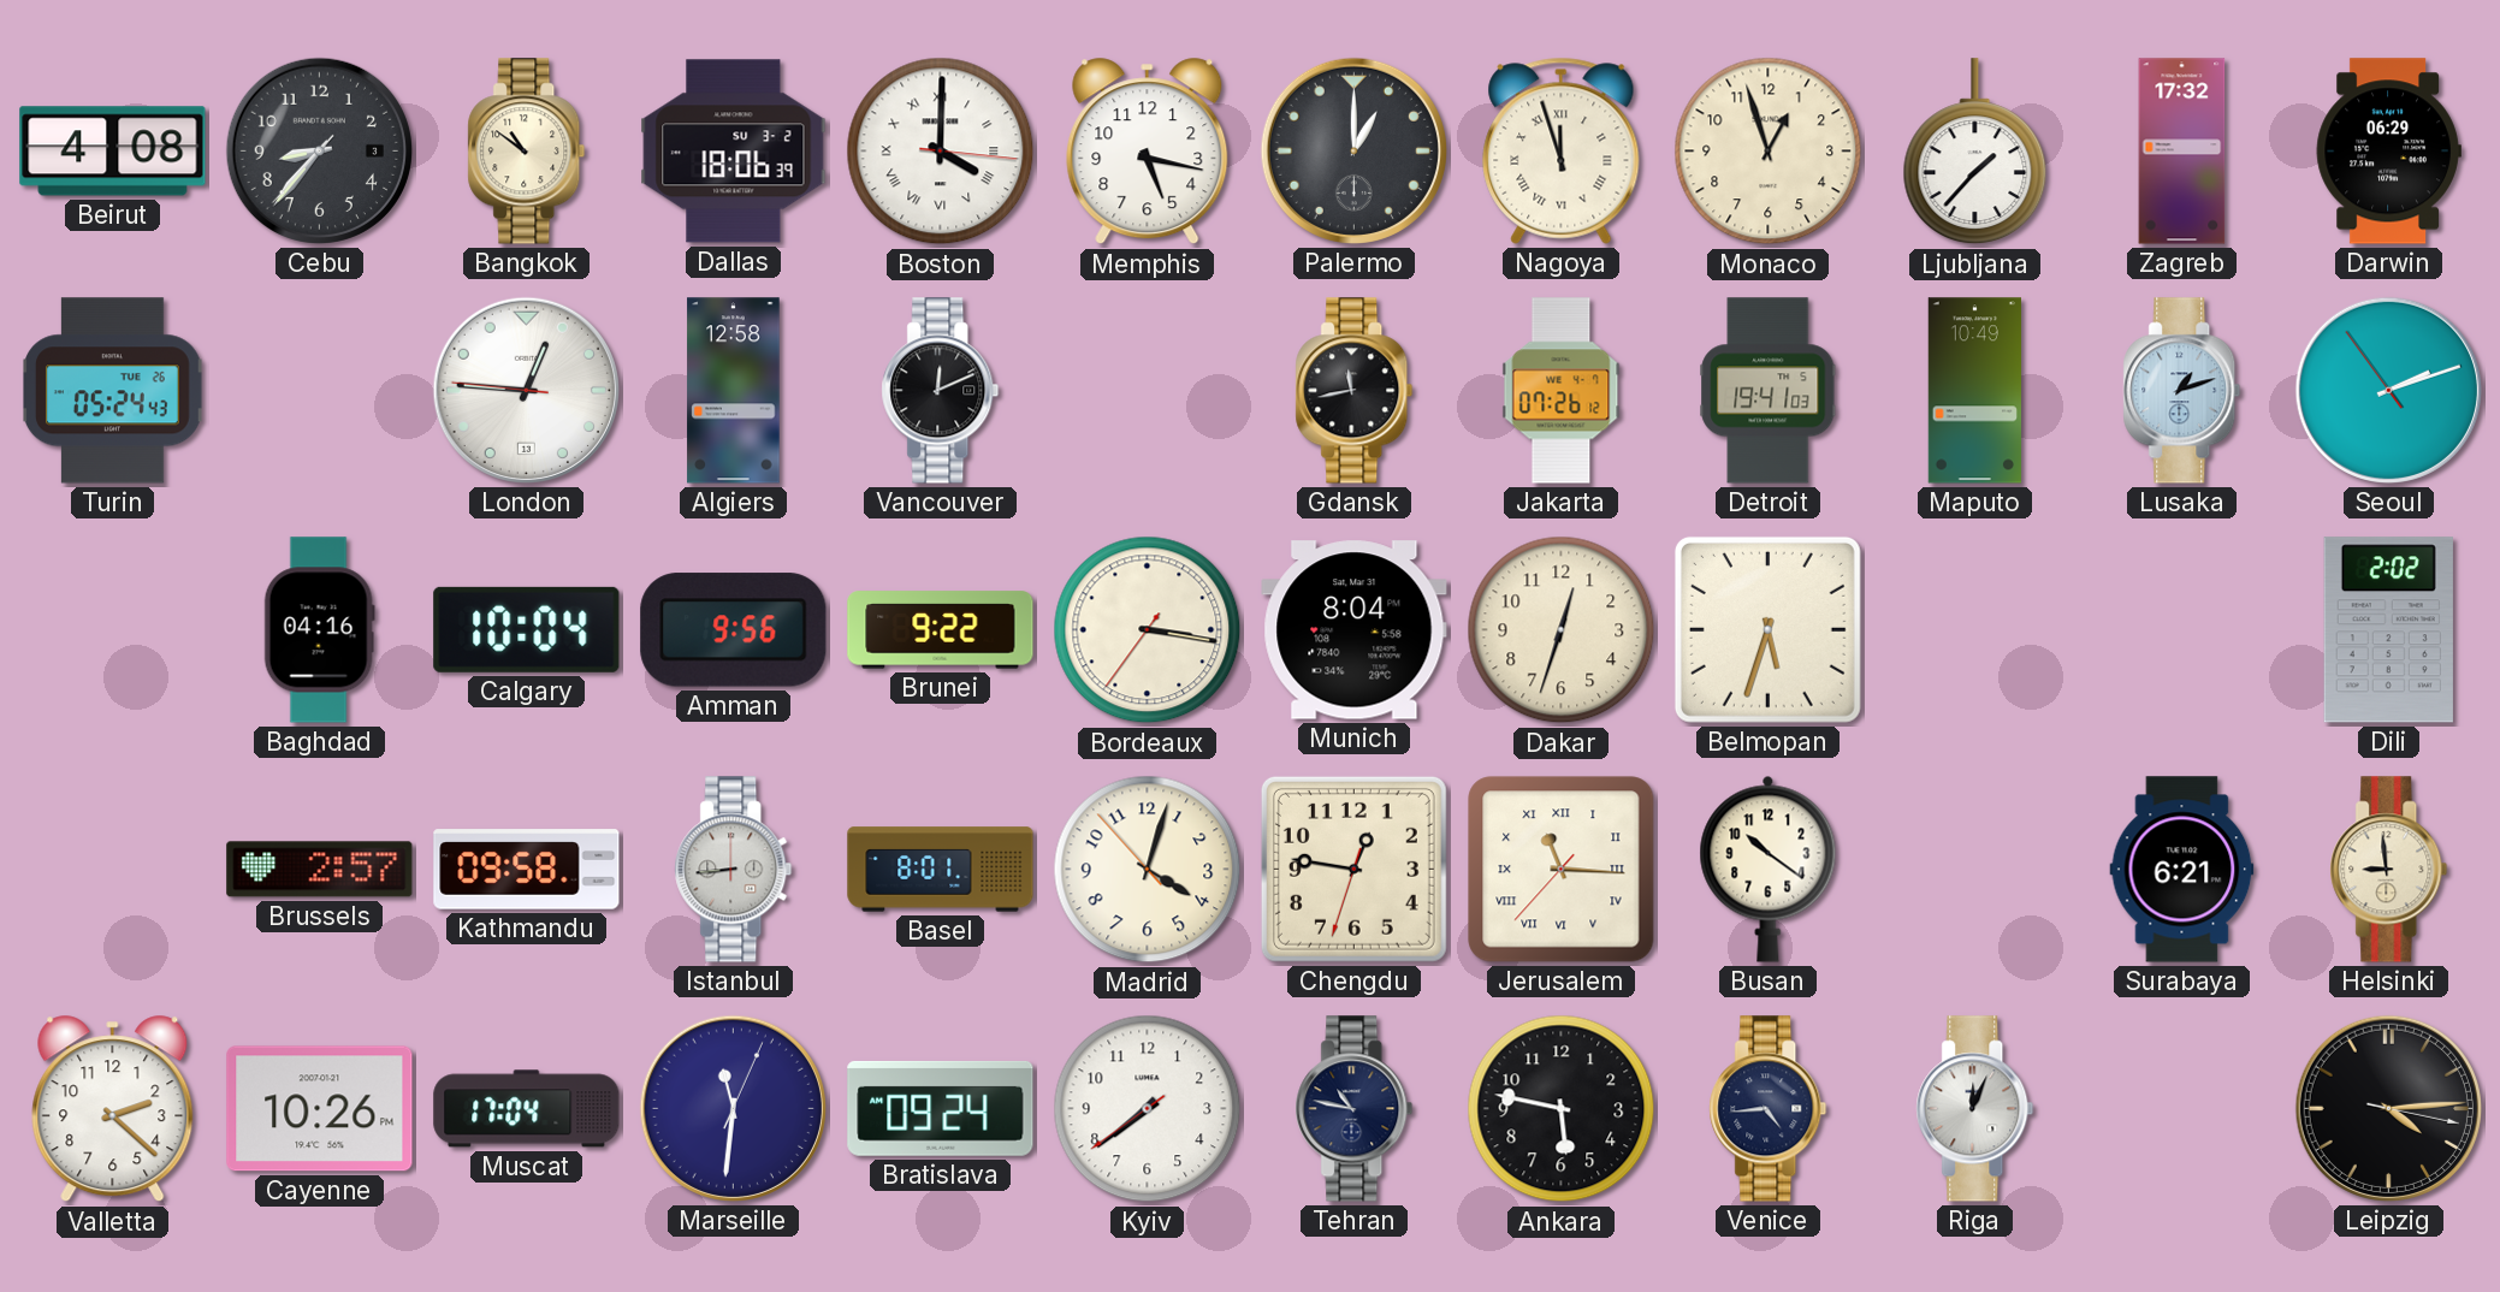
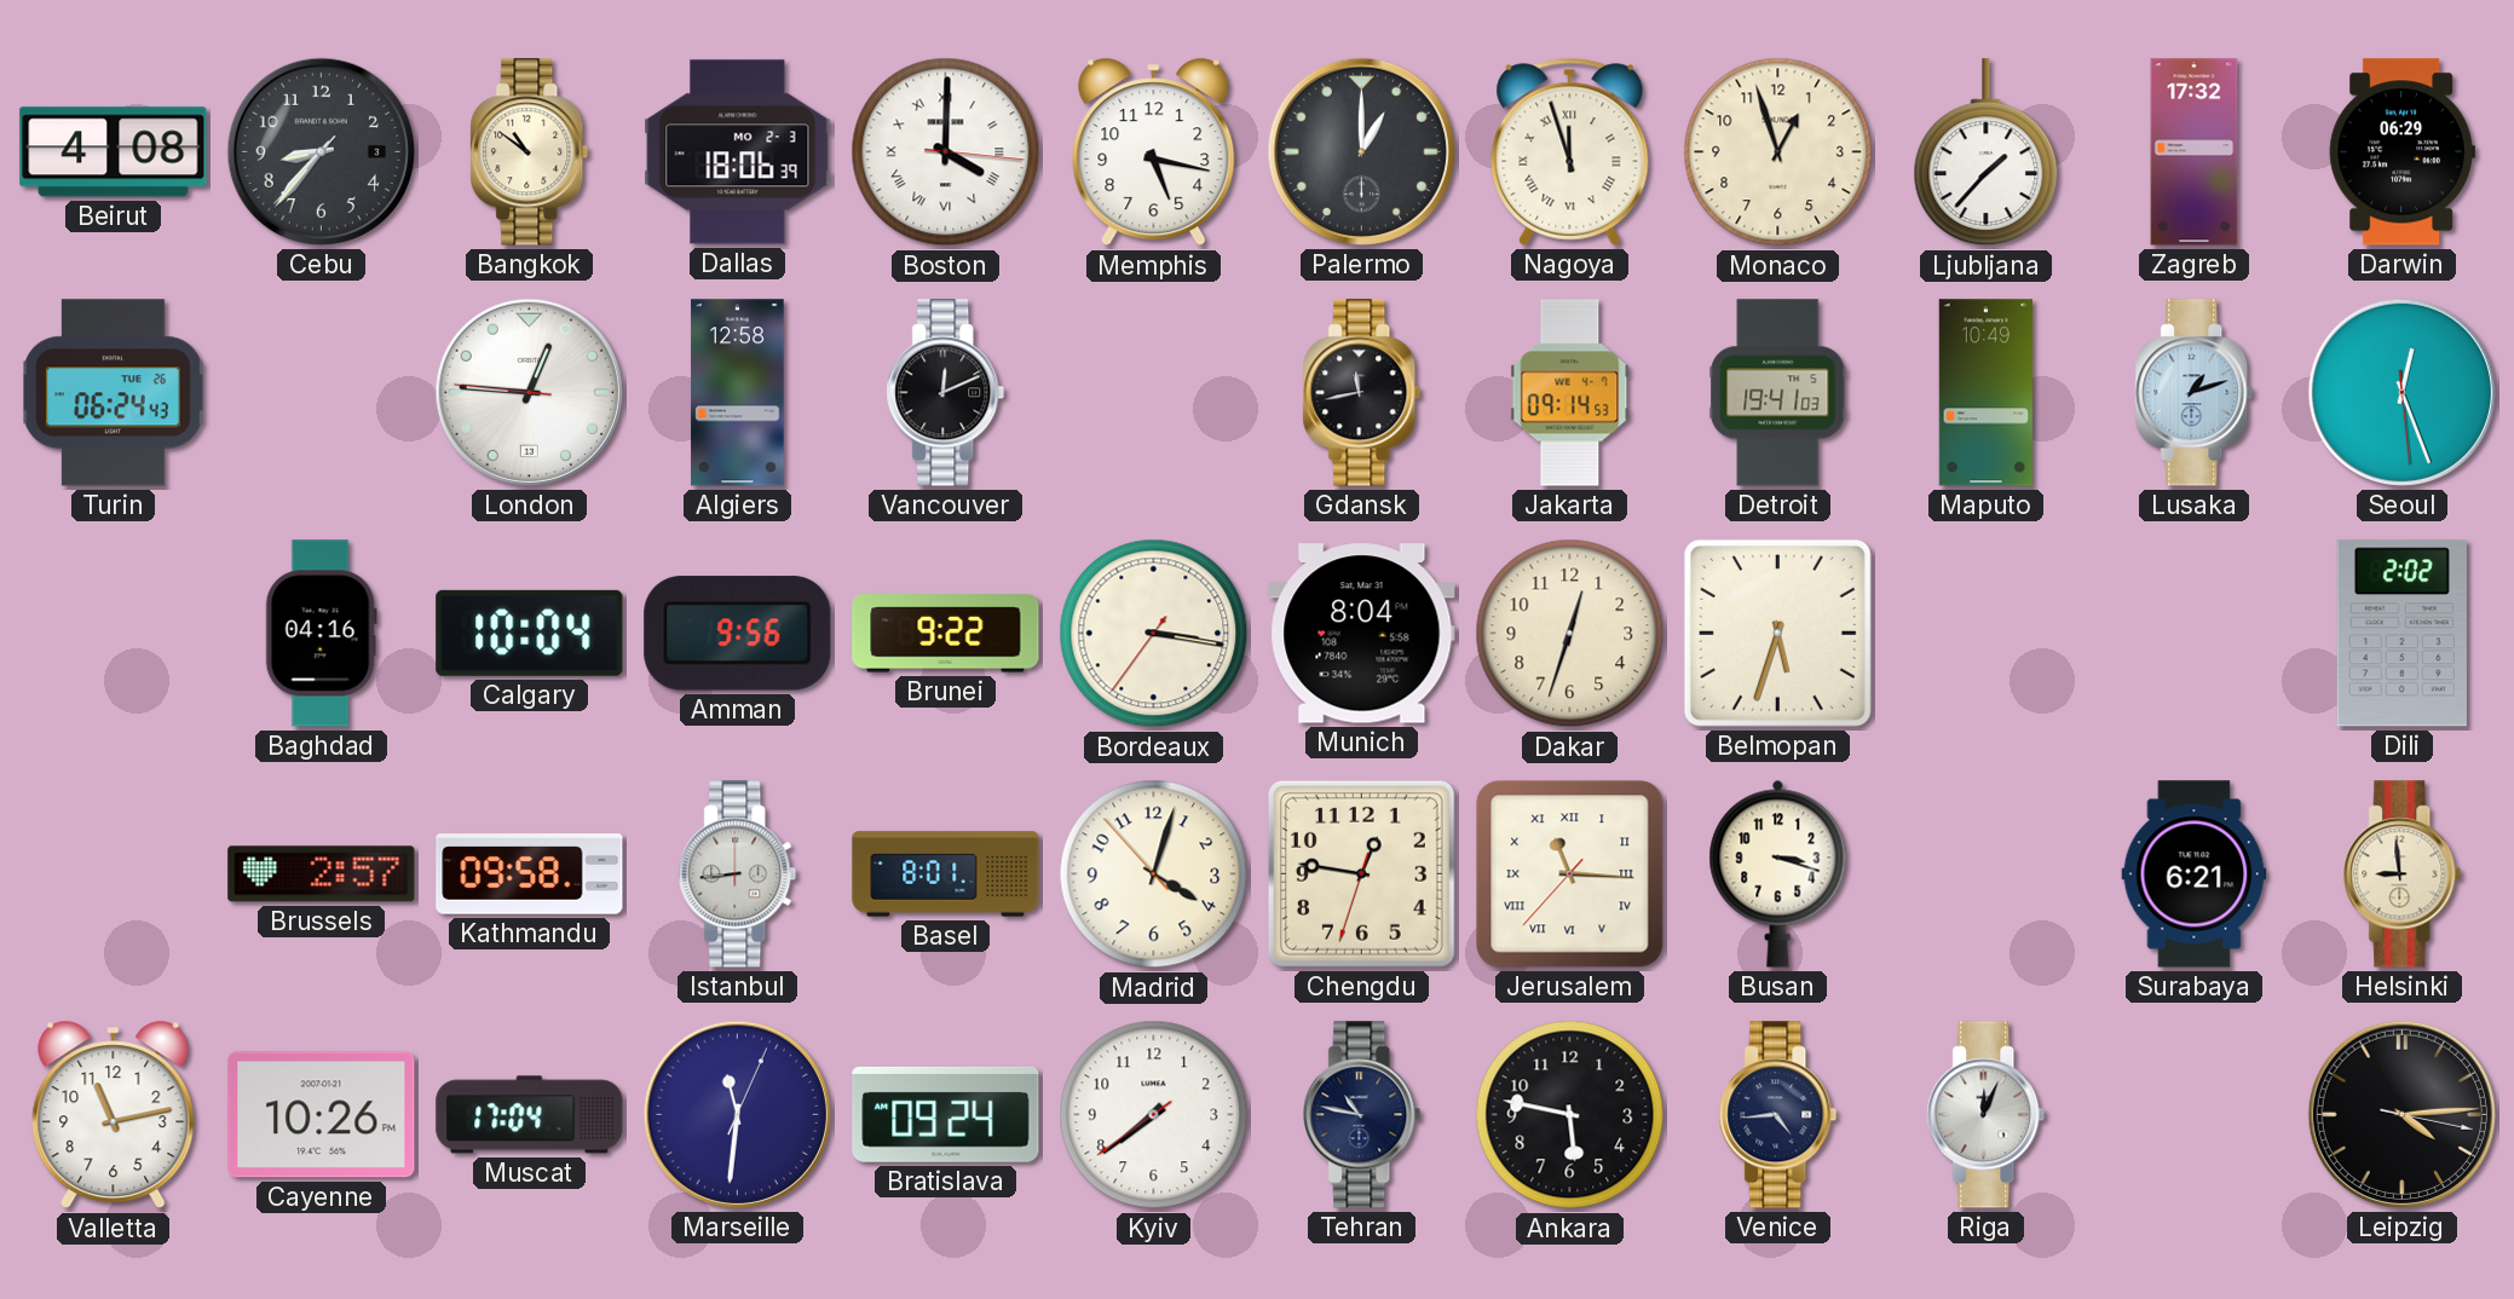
Dallas date: SU 3-2 -> MO 2-3 (738, 152)
Turin: 05:24 -> 06:24 (114, 393)
Jakarta: 07:26 -> 09:14 (1570, 393)
Seoul: 2:11 -> 12:26 (2401, 392)
Busan: 10:21 -> 3:18 (1778, 873)
Valletta: 2:22 -> 11:13 (114, 1115)
